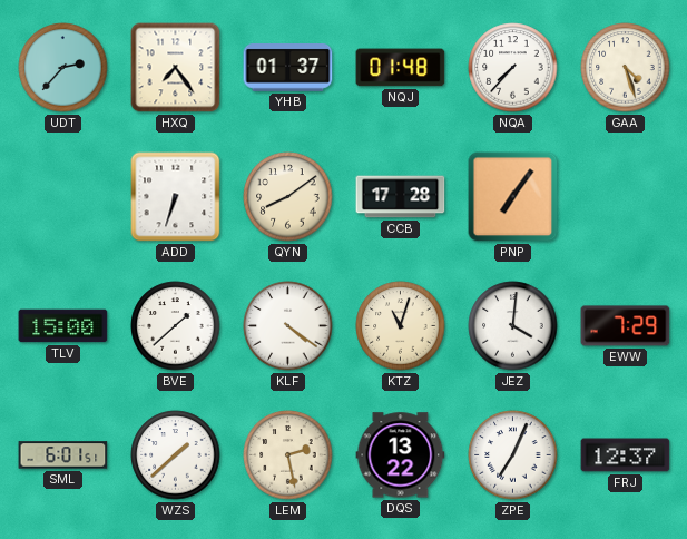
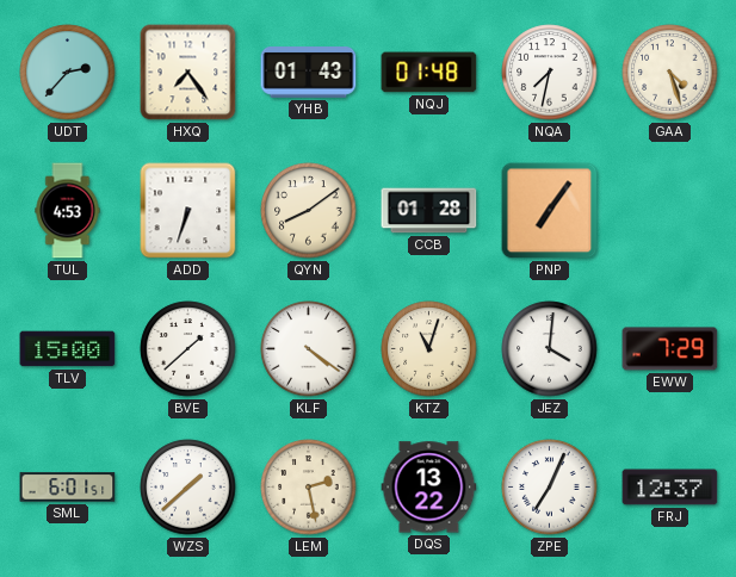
YHB: 01:37 -> 01:43 (309, 73)
NQA: 7:37 -> 7:32 (550, 73)
TUL: none -> 4:53 (68, 211)
CCB: 17:28 -> 01:28 (429, 211)
